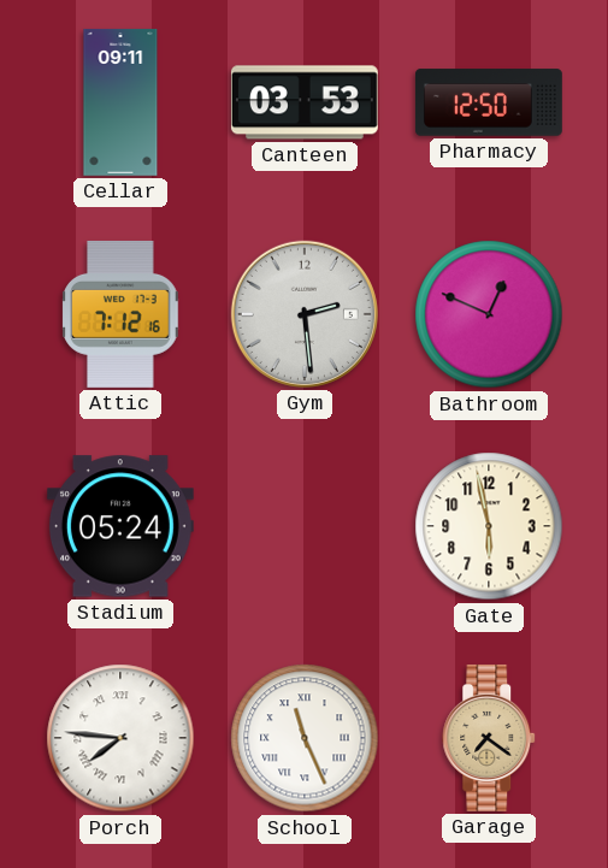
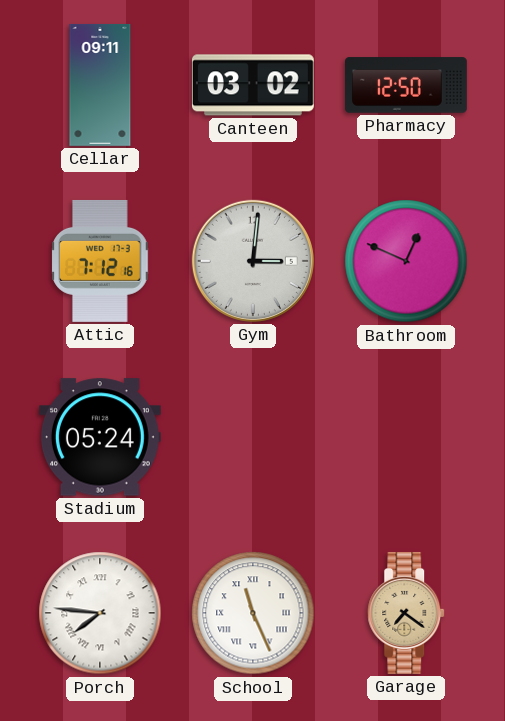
Canteen: 03:53 -> 03:02 (253, 85)
Gym: 2:29 -> 3:01 (253, 261)
Gate: 5:58 -> none (489, 526)
